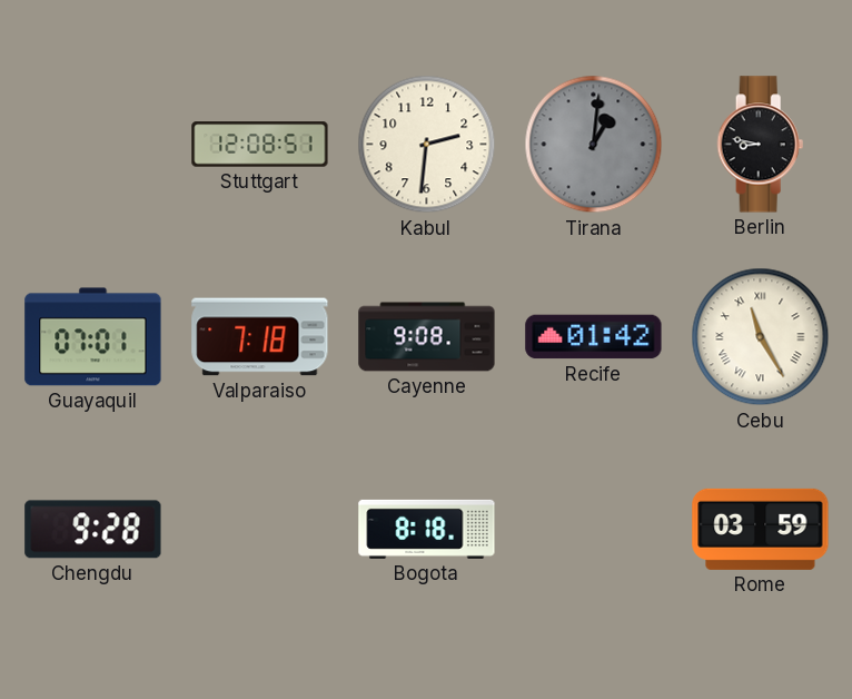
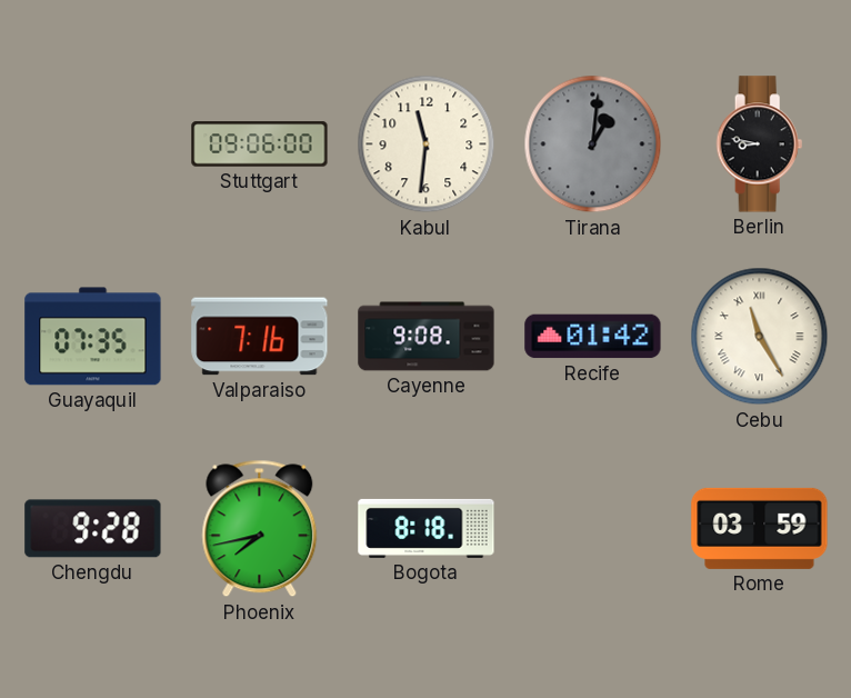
Stuttgart: 12:08 -> 09:06 (260, 144)
Kabul: 2:31 -> 11:31 (427, 144)
Guayaquil: 07:01 -> 07:35 (93, 337)
Valparaiso: 7:18 -> 7:16 (260, 337)
Phoenix: none -> 7:43 (260, 529)
